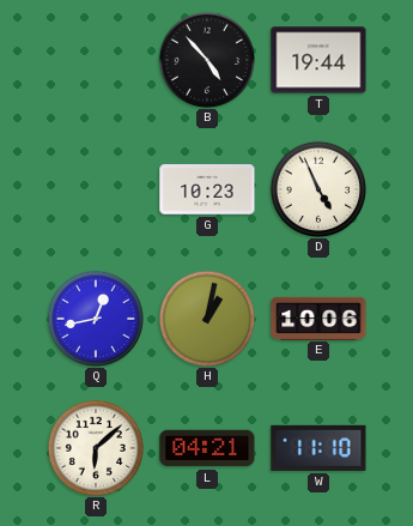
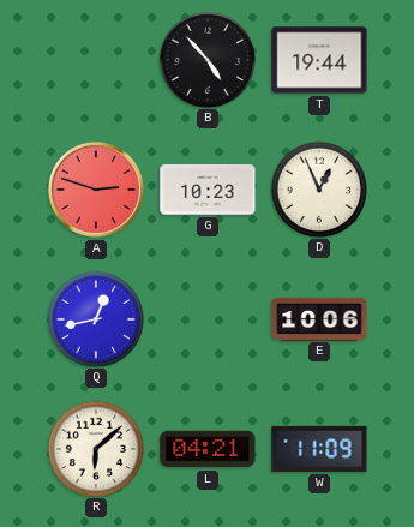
A: none -> 2:48 (96, 190)
D: 4:56 -> 12:56 (318, 188)
H: 1:02 -> none (206, 318)
W: 11:10 -> 11:09 (319, 449)
